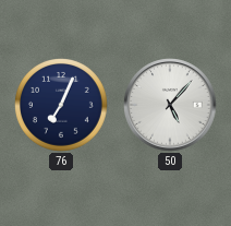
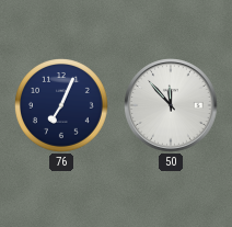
50: 5:07 -> 11:53 (171, 105)
